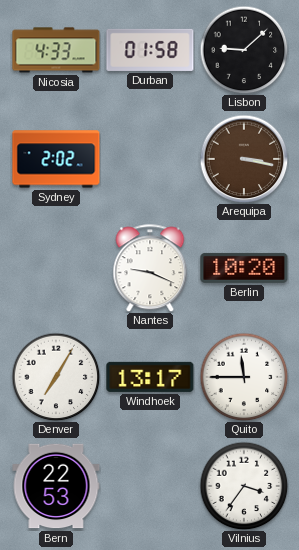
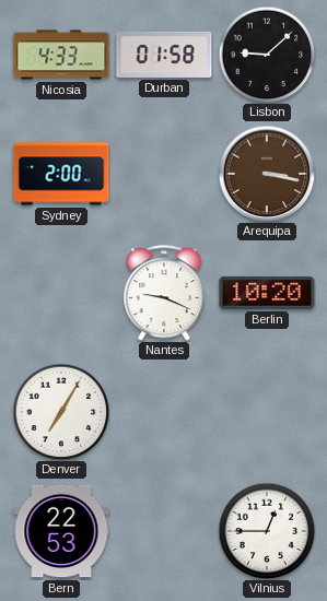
Sydney: 2:02 -> 2:00 (61, 174)
Windhoek: 13:17 -> none (150, 377)
Quito: 11:45 -> none (244, 377)
Vilnius: 3:36 -> 12:45 (267, 531)
